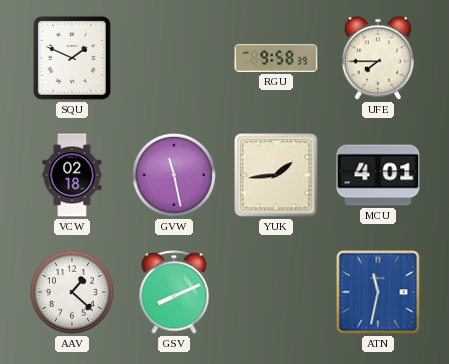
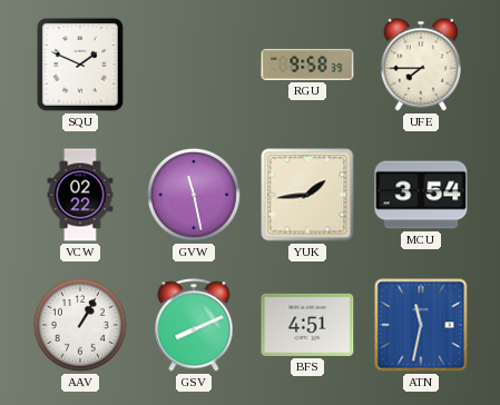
VCW: 02:18 -> 02:22 (80, 195)
MCU: 4:01 -> 3:54 (421, 195)
AAV: 1:22 -> 1:05 (80, 325)
BFS: none -> 4:51 (307, 325)
